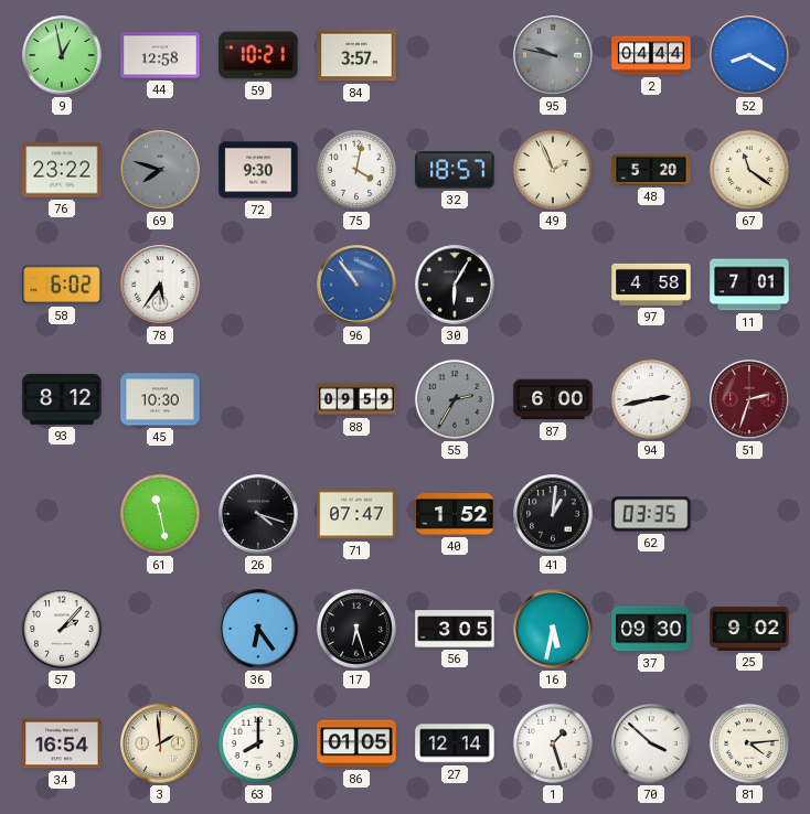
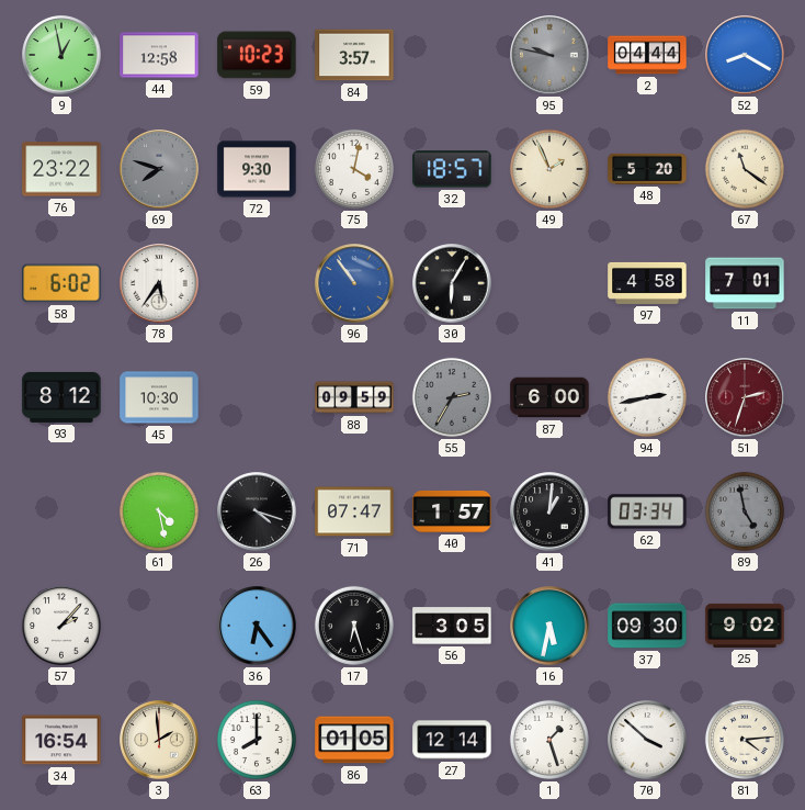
59: 10:21 -> 10:23 (257, 55)
61: 11:28 -> 4:28 (159, 511)
40: 1:52 -> 1:57 (452, 511)
62: 03:35 -> 03:34 (647, 511)
89: none -> 4:58 (745, 511)
